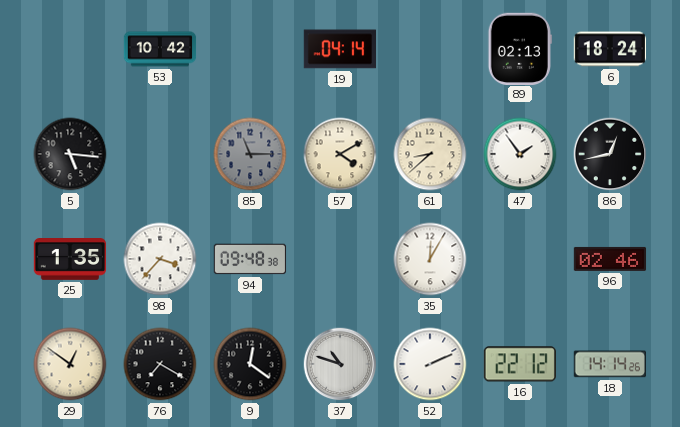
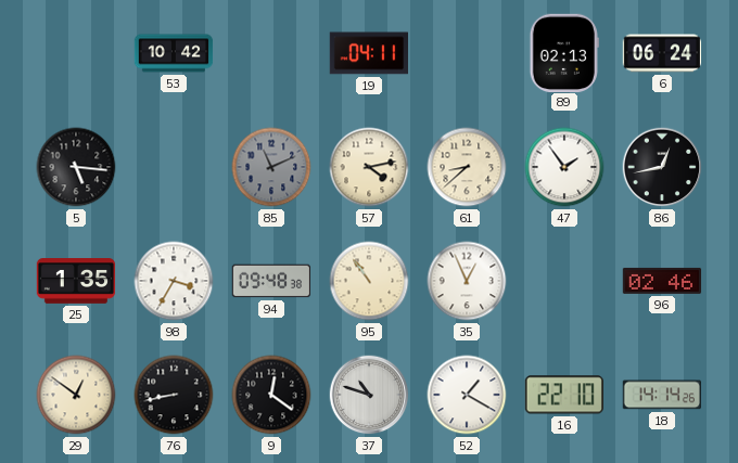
19: 04:14 -> 04:11 (368, 53)
6: 18:24 -> 06:24 (662, 53)
85: 11:15 -> 11:11 (271, 167)
57: 4:10 -> 4:13 (369, 167)
98: 3:37 -> 3:35 (174, 281)
95: none -> 10:54 (369, 281)
35: 12:05 -> 12:56 (467, 281)
76: 7:20 -> 8:43 (174, 395)
52: 2:11 -> 1:20 (467, 395)
16: 22:12 -> 22:10 (564, 395)
